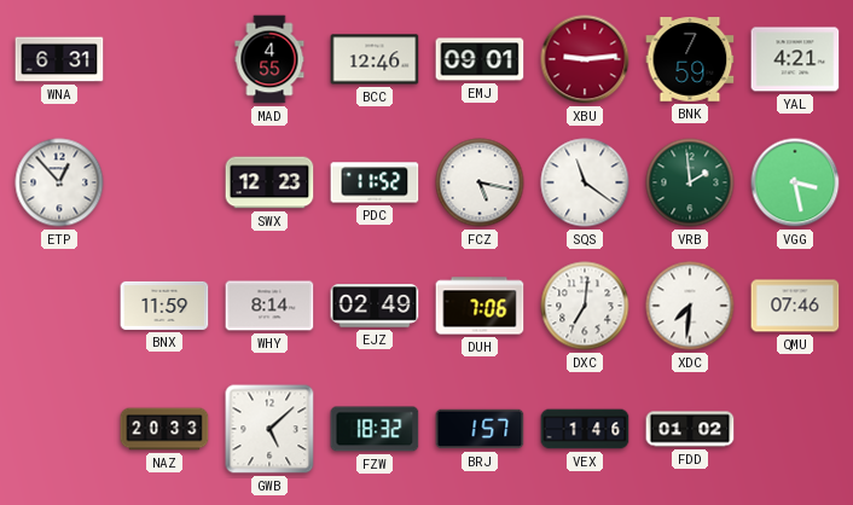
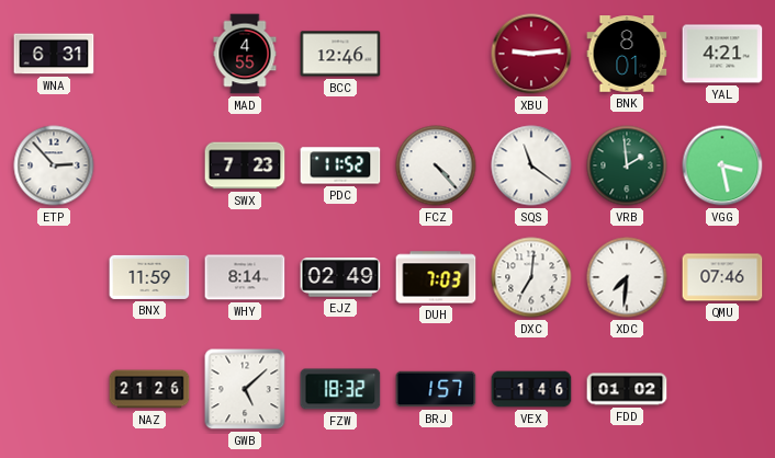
EMJ: 09:01 -> none (480, 59)
BNK: 7:59 -> 8:01 (627, 54)
ETP: 12:53 -> 2:53 (54, 165)
SWX: 12:23 -> 7:23 (245, 165)
FCZ: 5:17 -> 4:23 (436, 165)
DUH: 7:06 -> 7:03 (436, 277)
NAZ: 20:33 -> 21:26 (149, 389)
